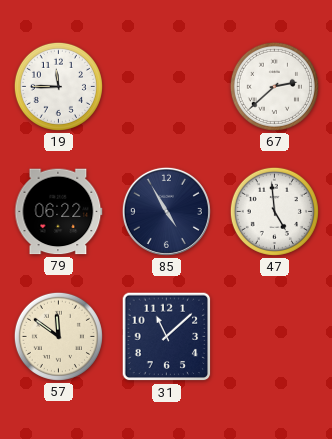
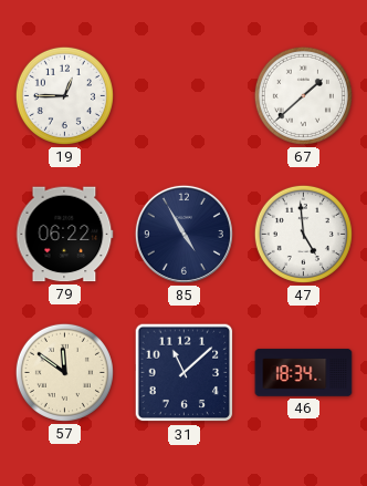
19: 11:45 -> 12:45 (64, 95)
67: 2:38 -> 1:38 (303, 95)
46: none -> 18:34 (304, 373)
